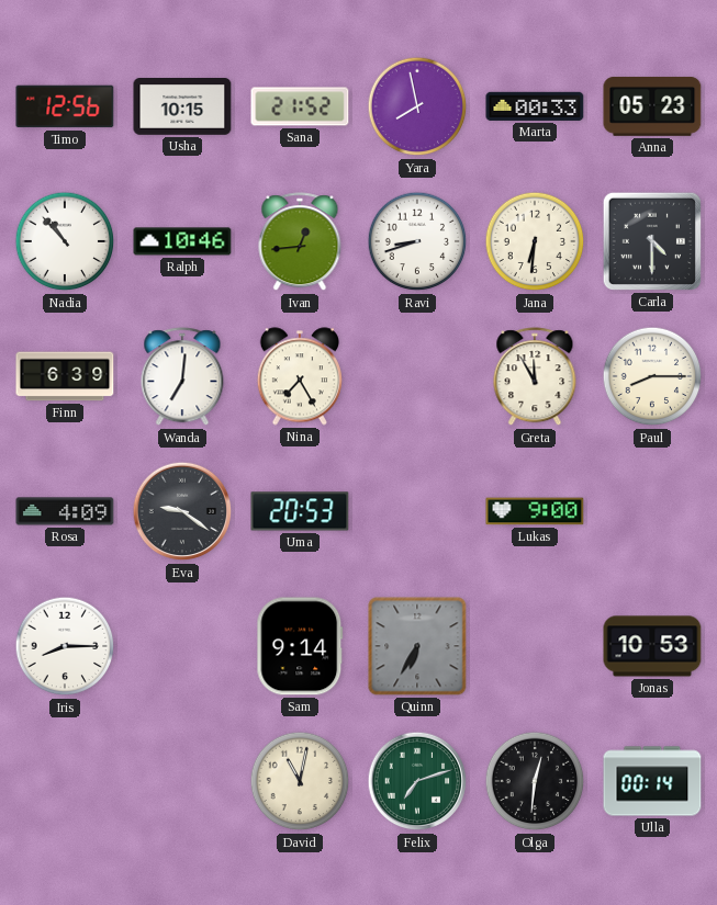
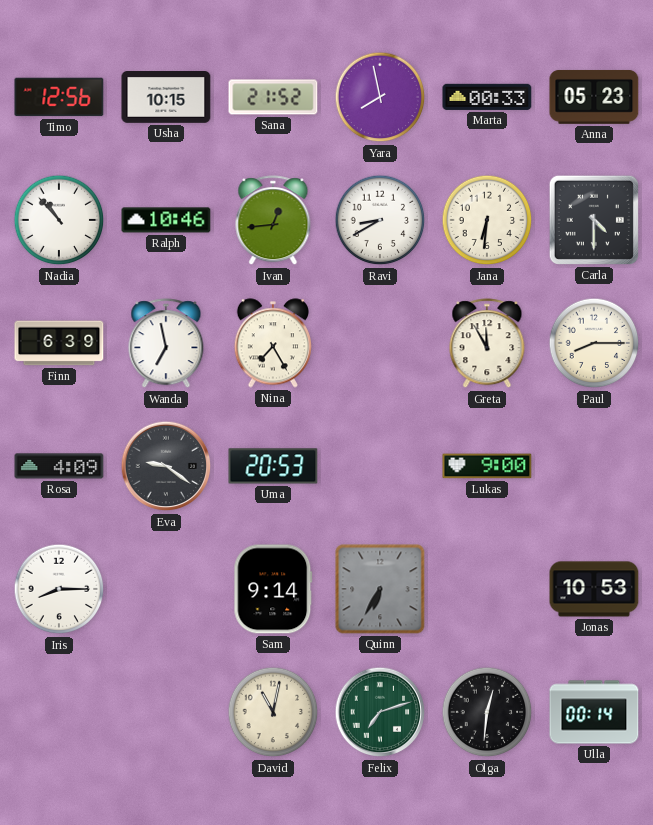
Ravi: 8:42 -> 8:40 (380, 220)
Wanda: 7:01 -> 6:58 (166, 344)
